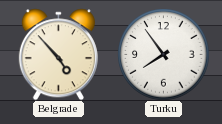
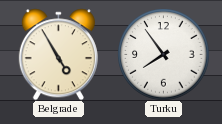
Belgrade: 4:53 -> 4:55 (58, 54)
